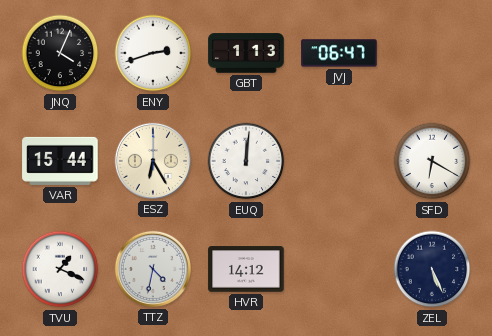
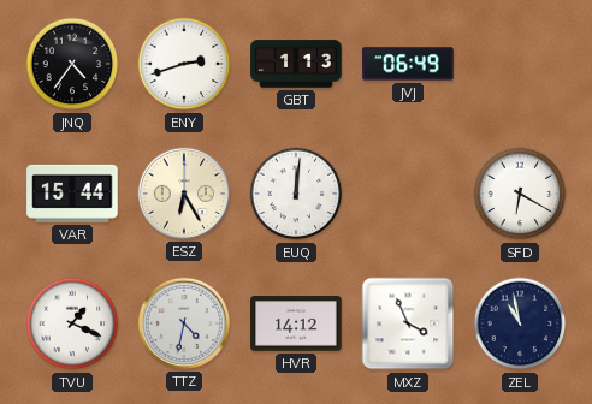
JNQ: 4:04 -> 4:36 (72, 64)
JVJ: 06:47 -> 06:49 (408, 64)
MXZ: none -> 3:56 (408, 323)
ZEL: 5:26 -> 10:58 (520, 323)
